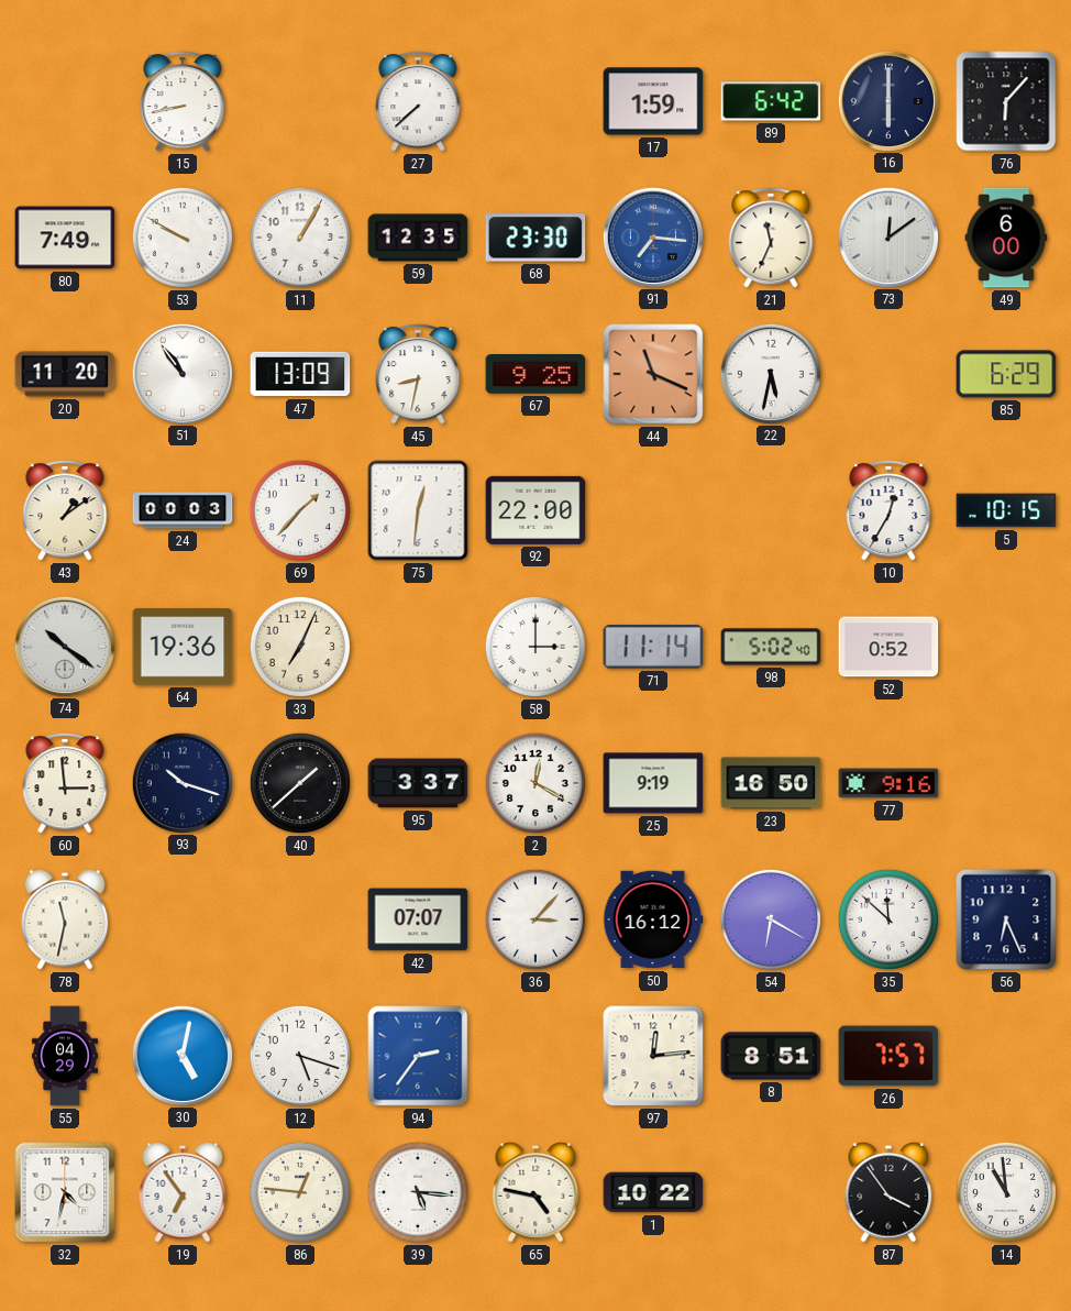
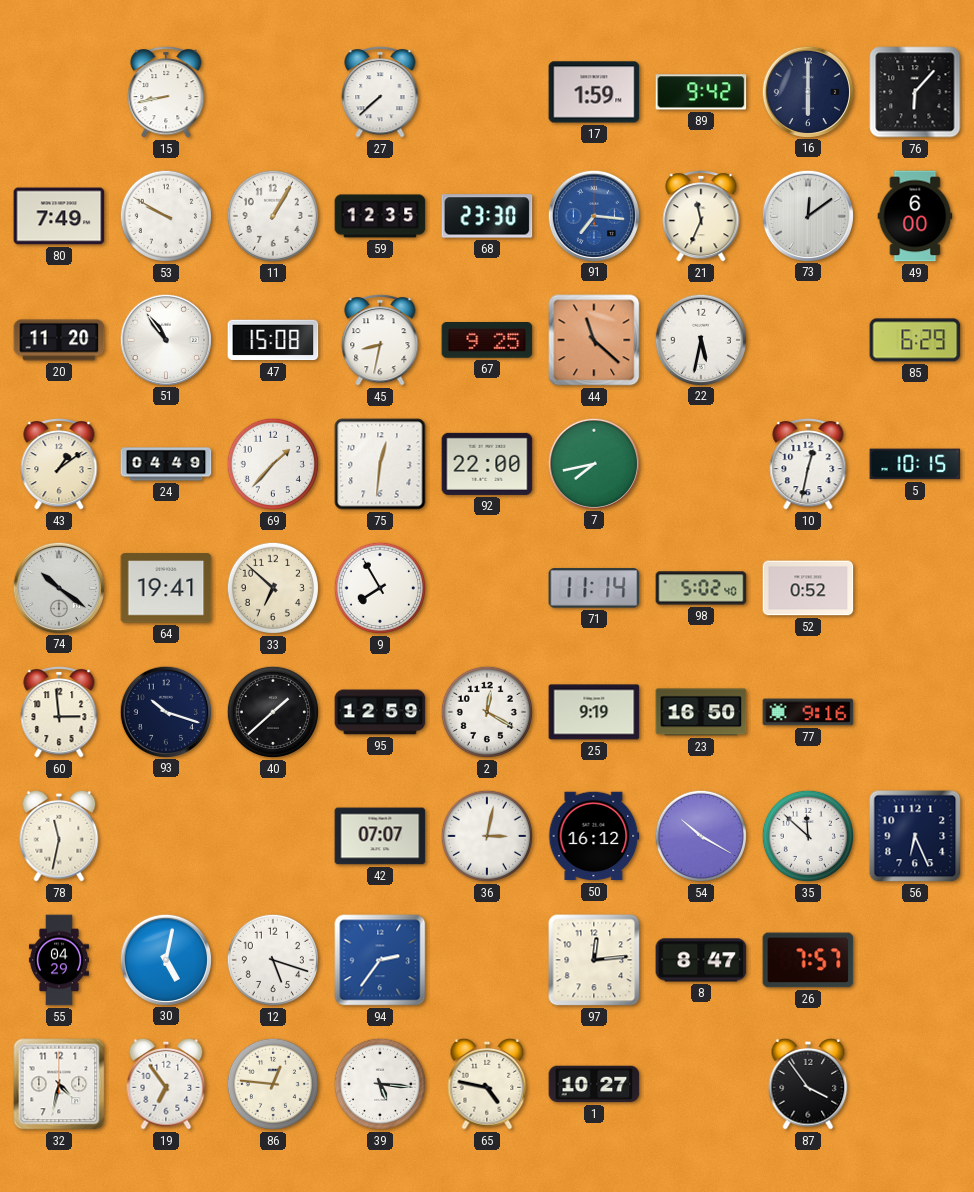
89: 6:42 -> 9:42 (701, 92)
47: 13:09 -> 15:08 (273, 340)
44: 11:19 -> 11:22 (594, 340)
24: 00:03 -> 04:49 (166, 464)
7: none -> 7:43 (593, 463)
10: 12:35 -> 12:32 (808, 464)
64: 19:36 -> 19:41 (166, 588)
33: 7:04 -> 6:52 (273, 588)
9: none -> 7:55 (380, 588)
58: 3:00 -> none (535, 647)
95: 3:37 -> 12:59 (380, 712)
36: 3:07 -> 3:02 (487, 836)
54: 6:20 -> 10:20 (701, 836)
8: 8:51 -> 8:47 (701, 960)
1: 10:22 -> 10:27 (594, 1084)
14: 10:59 -> none (1006, 1192)
